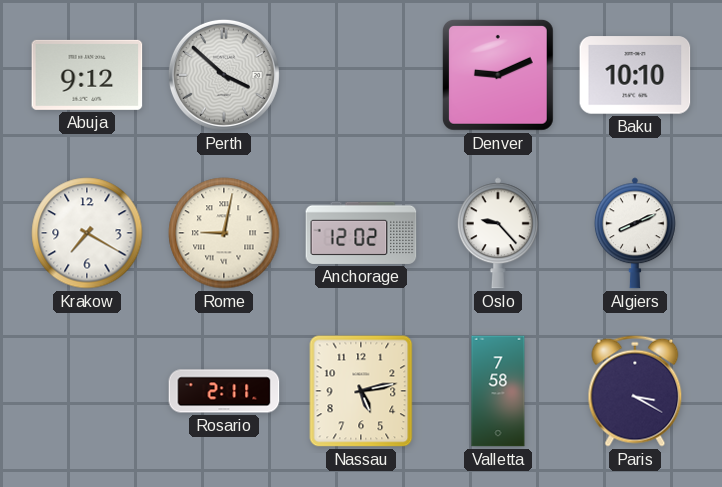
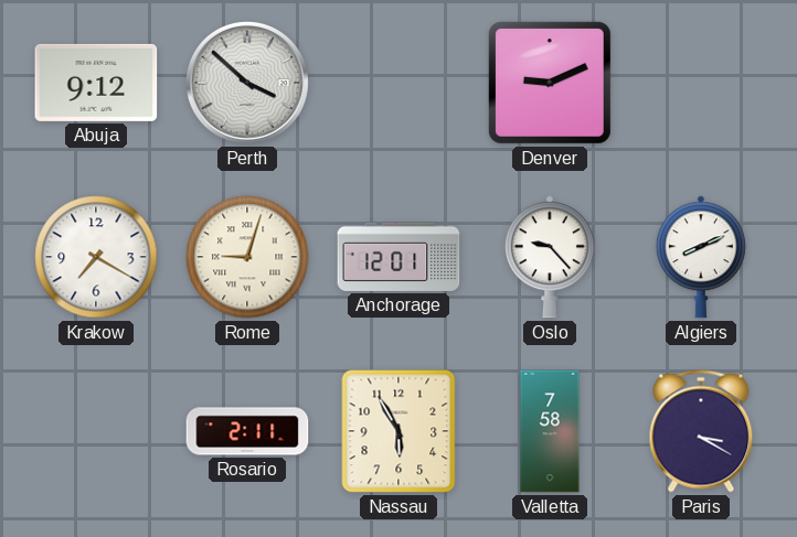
Baku: 10:10 -> none (635, 75)
Rome: 9:02 -> 9:03 (247, 257)
Anchorage: 12:02 -> 12:01 (398, 257)
Nassau: 5:13 -> 5:55 (398, 431)
